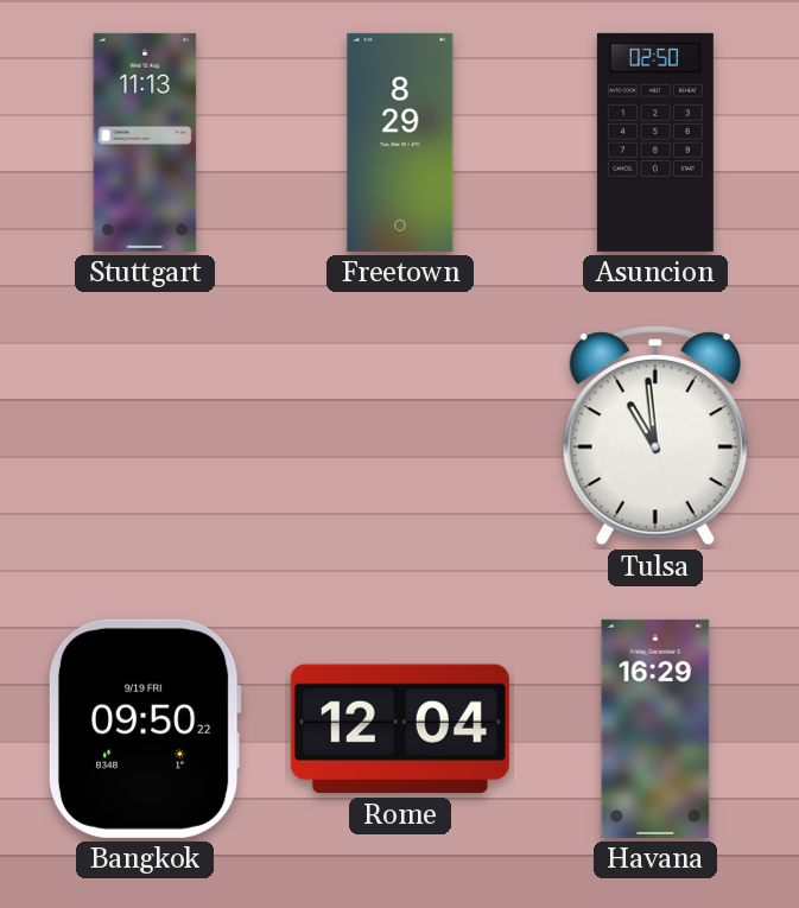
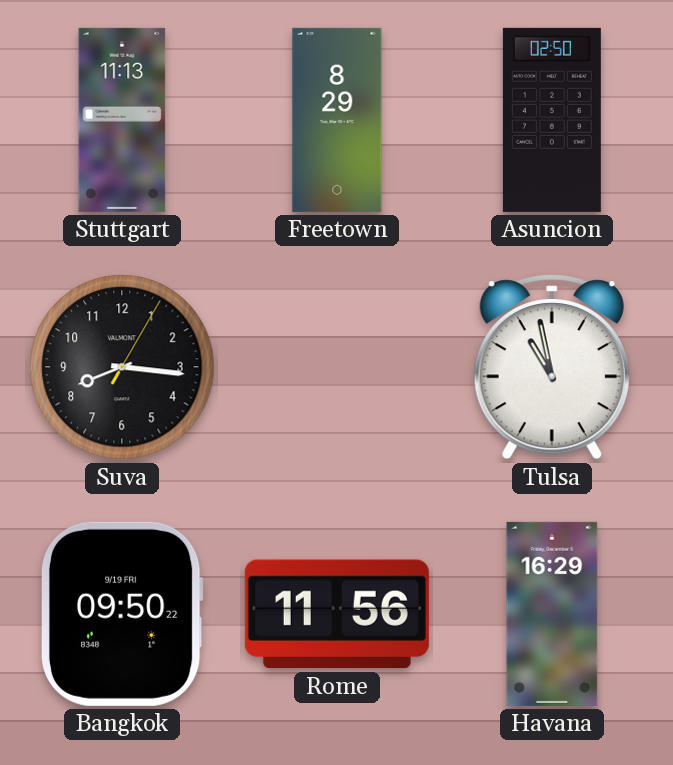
Suva: none -> 8:16 (122, 367)
Tulsa: 10:59 -> 10:58 (552, 367)
Rome: 12:04 -> 11:56 (337, 614)
